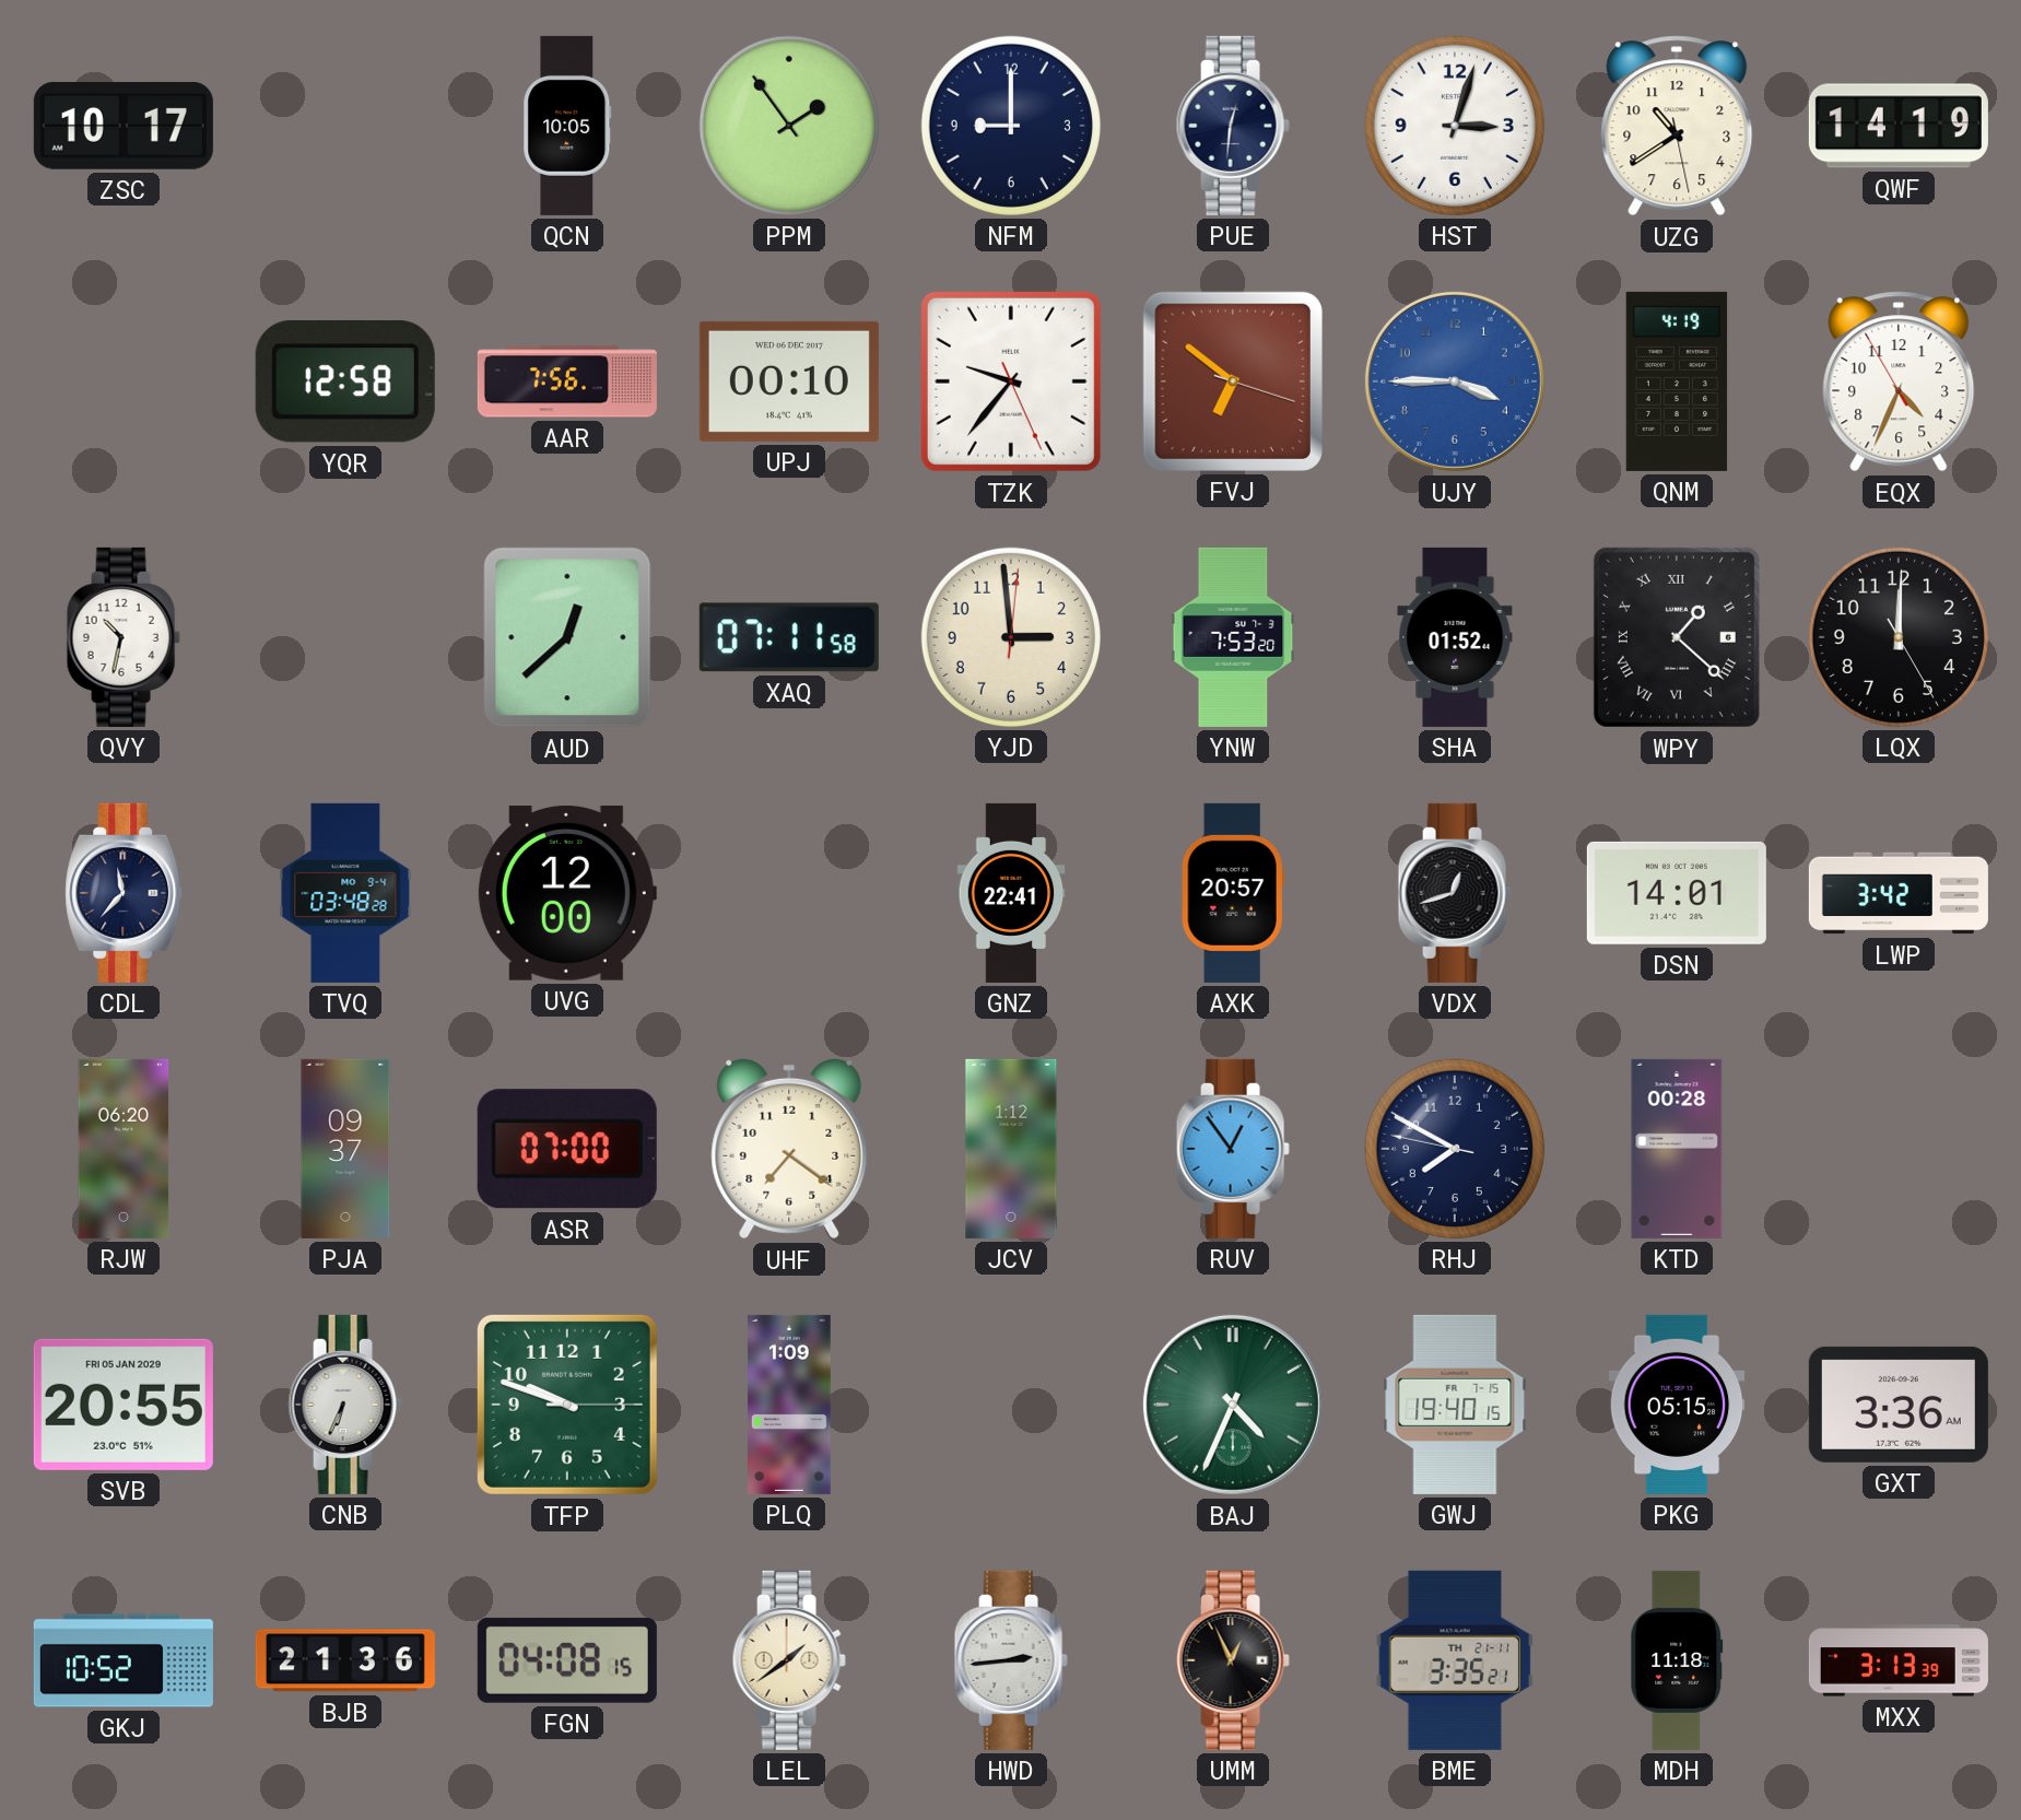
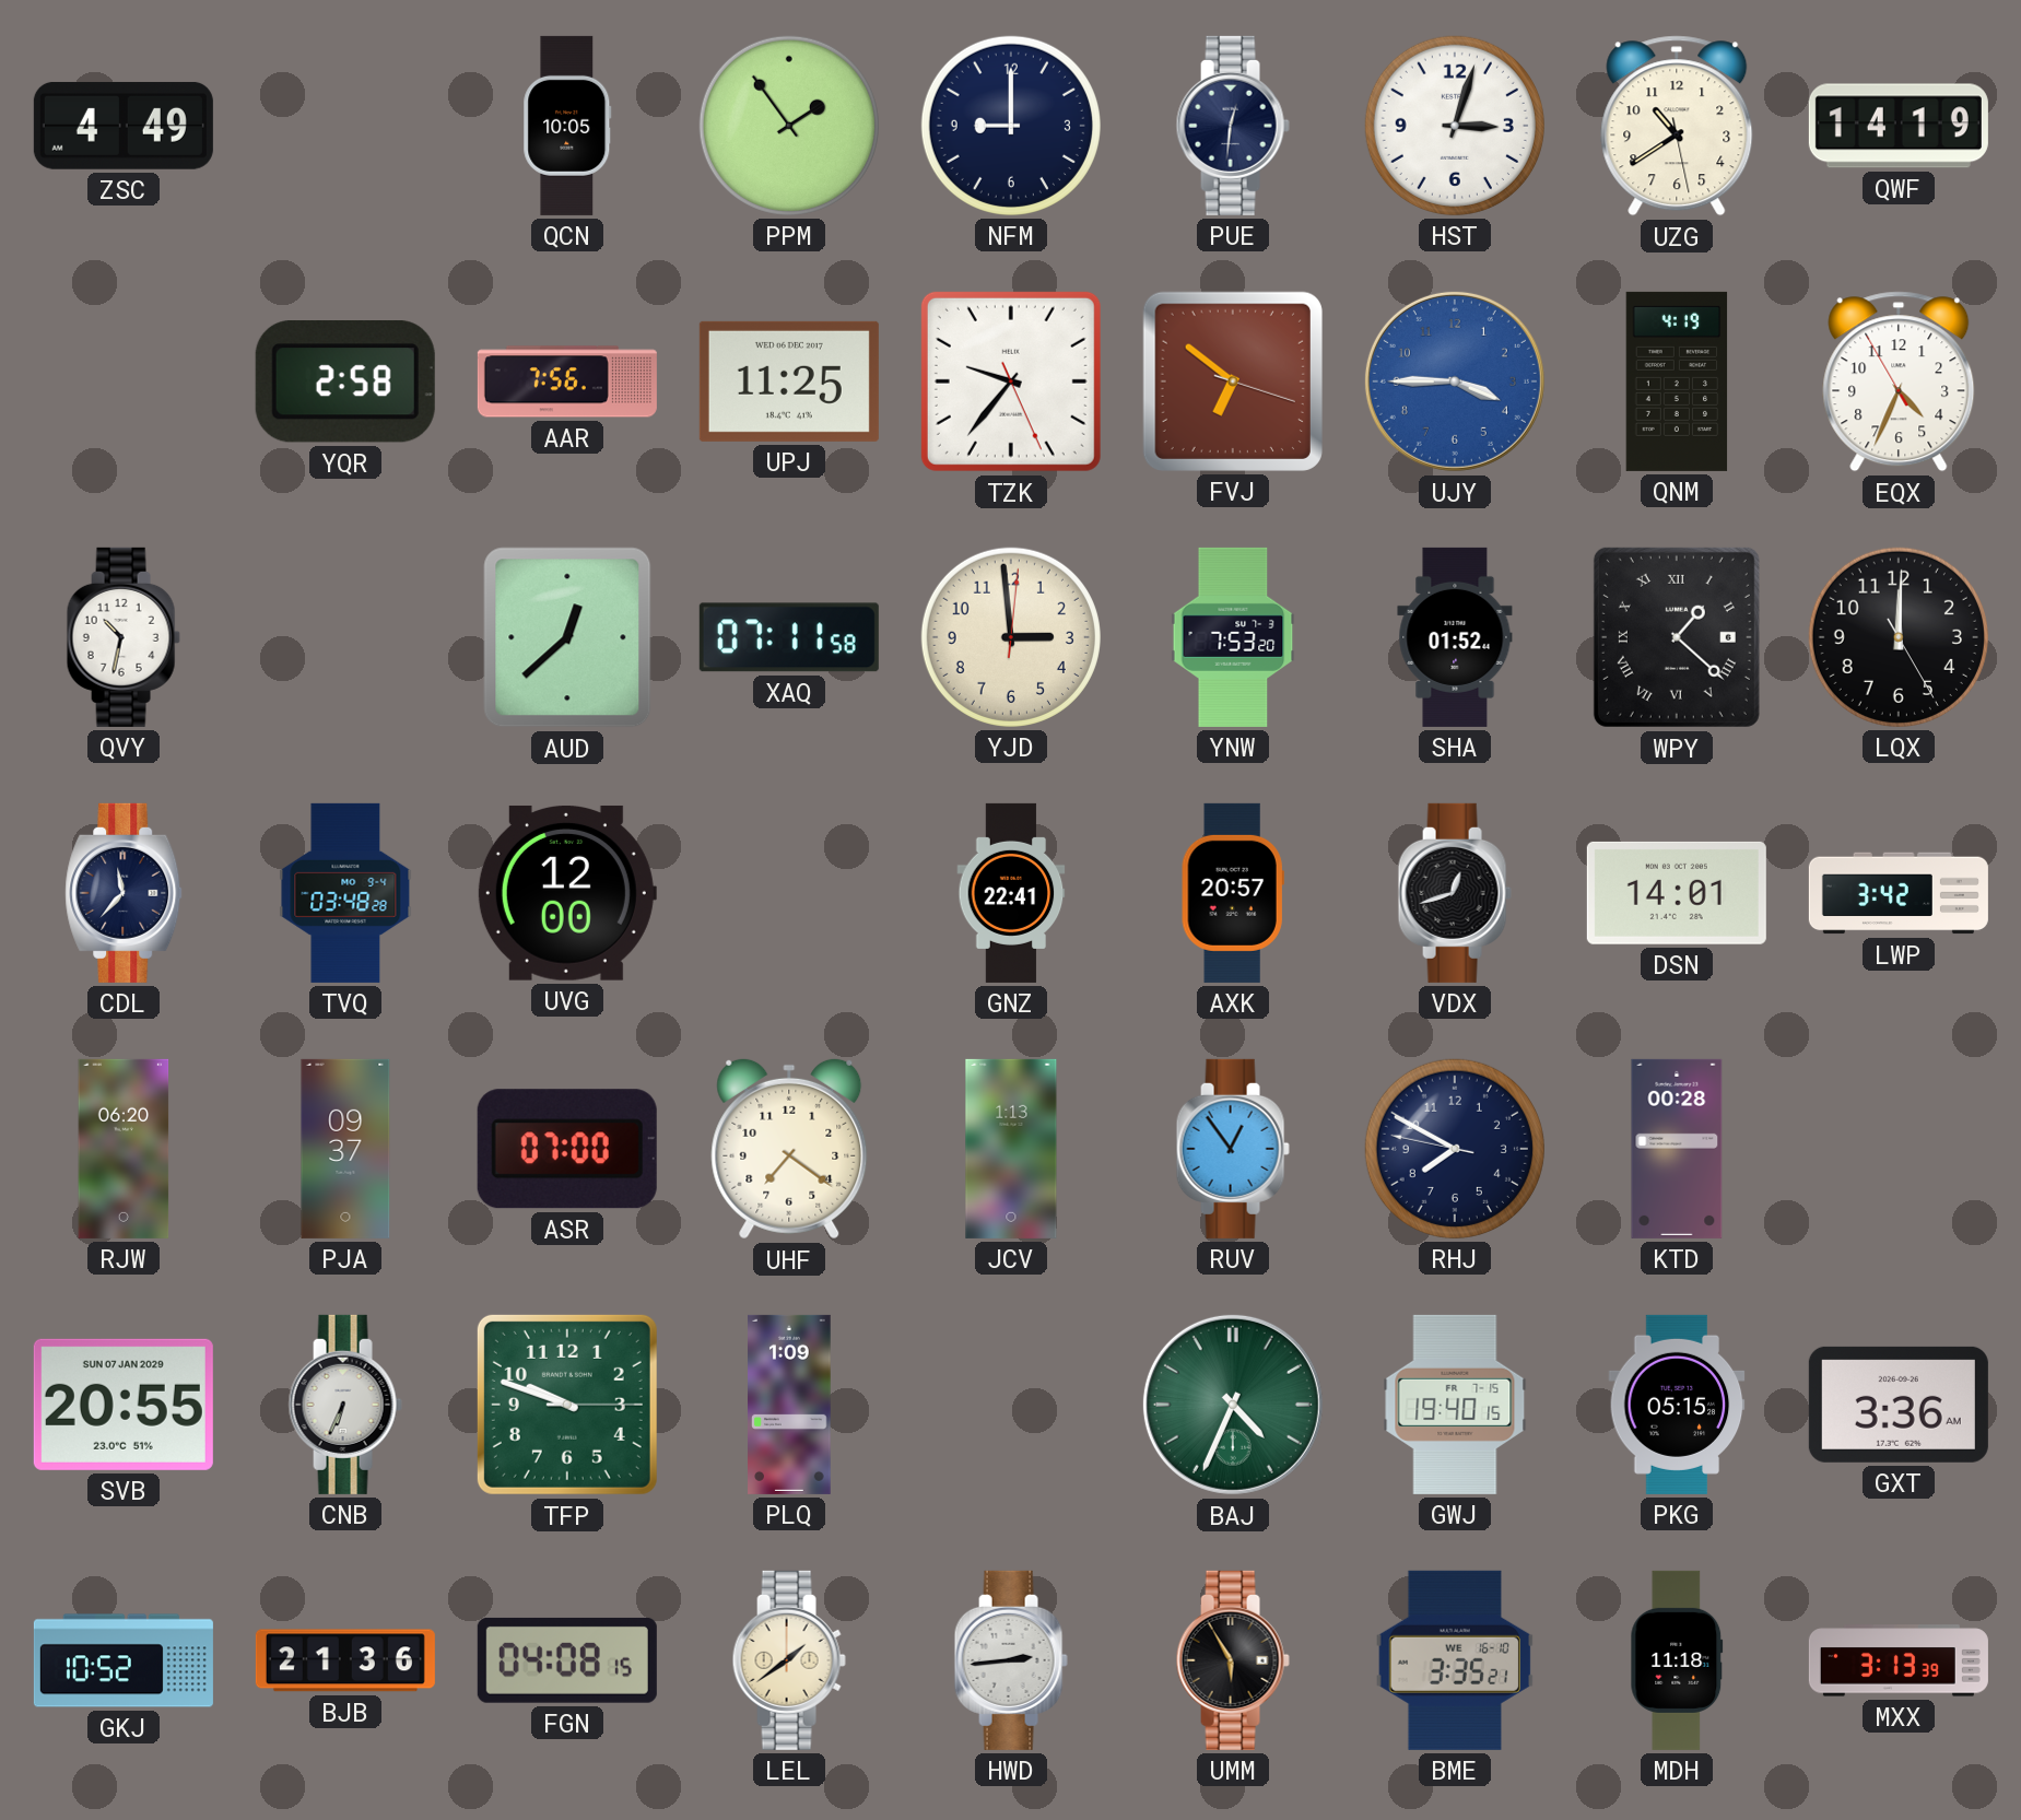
ZSC: 10:17 -> 4:49 (124, 126)
YQR: 12:58 -> 2:58 (345, 383)
UPJ: 00:10 -> 11:25 (789, 381)
JCV: 1:12 -> 1:13 (1011, 1149)
SVB date: FRI 05 JAN 2029 -> SUN 07 JAN 2029 (124, 1405)
UMM: 12:56 -> 5:55 (1233, 1660)
BME date: TH 21-11 -> WE 16-10 (1455, 1660)
